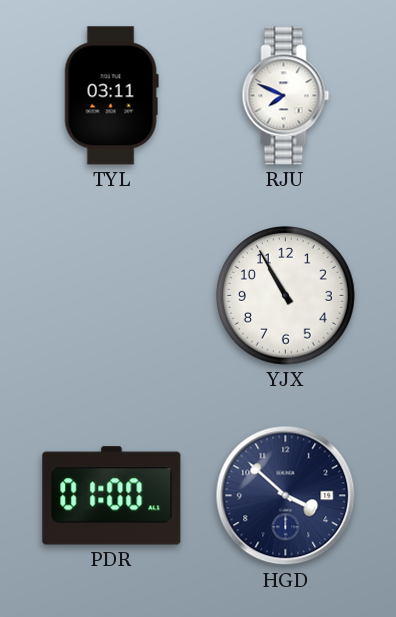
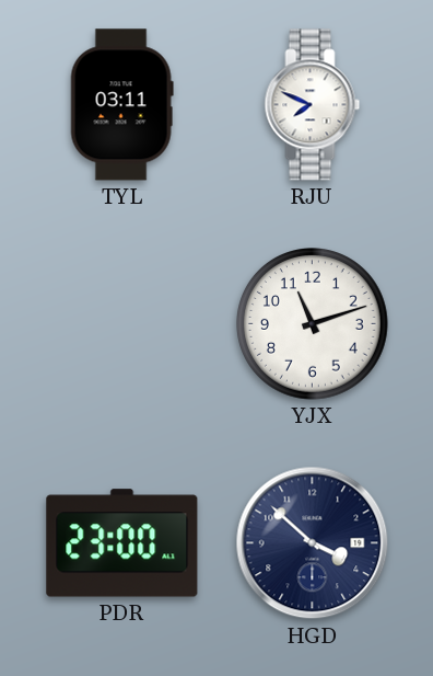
YJX: 10:55 -> 11:12 (313, 324)
PDR: 01:00 -> 23:00 (122, 543)
